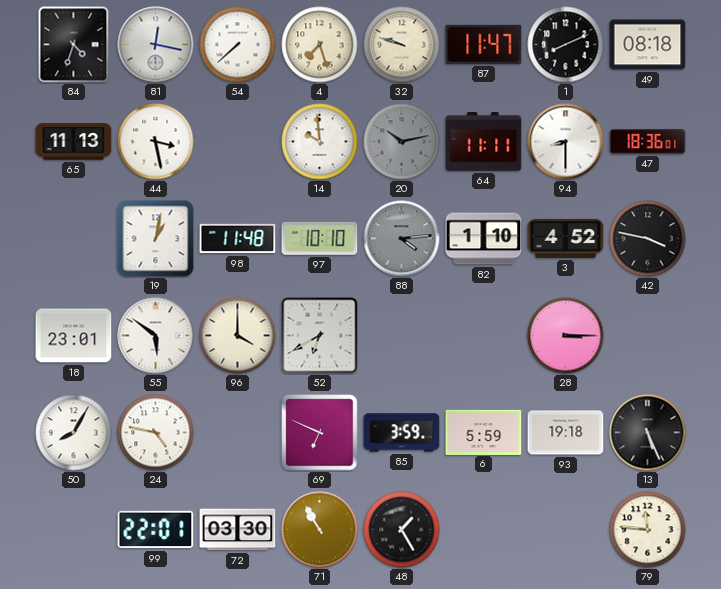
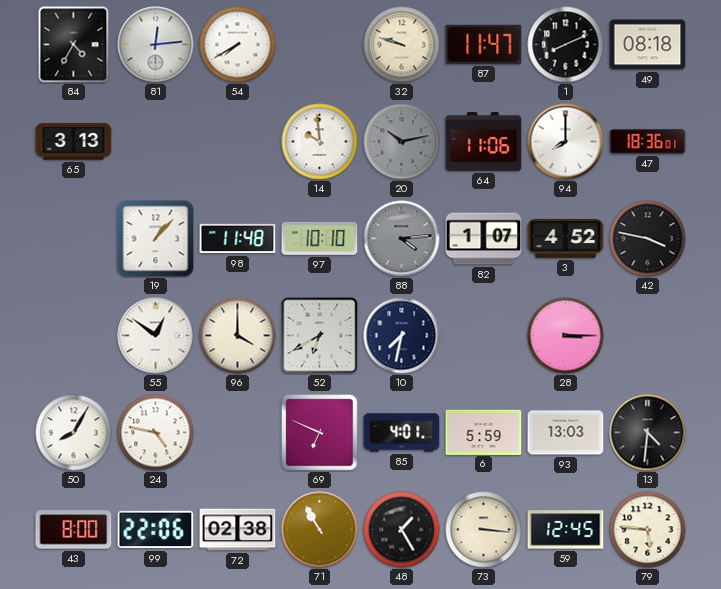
84: 4:33 -> 4:35 (74, 45)
81: 12:17 -> 12:14 (156, 45)
54: 7:38 -> 7:40 (238, 45)
4: 7:27 -> none (320, 45)
65: 11:13 -> 3:13 (74, 142)
44: 3:28 -> none (156, 142)
64: 11:11 -> 11:06 (484, 141)
94: 8:30 -> 8:00 (566, 142)
19: 1:02 -> 1:07 (156, 239)
82: 1:10 -> 1:07 (484, 239)
18: 23:01 -> none (74, 336)
55: 5:51 -> 12:51 (156, 336)
10: none -> 7:32 (402, 336)
85: 3:59 -> 4:01 (402, 433)
93: 19:18 -> 13:03 (566, 433)
13: 5:26 -> 4:31 (648, 433)
43: none -> 8:00 (74, 530)
99: 22:01 -> 22:06 (156, 530)
72: 03:30 -> 02:38 (238, 530)
73: none -> 3:16 (484, 530)
59: none -> 12:45 (566, 530)
79: 11:46 -> 5:46 (648, 530)
